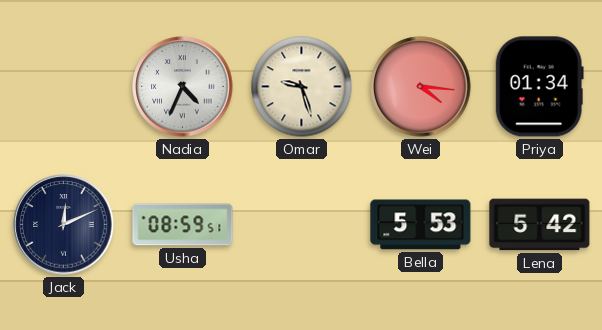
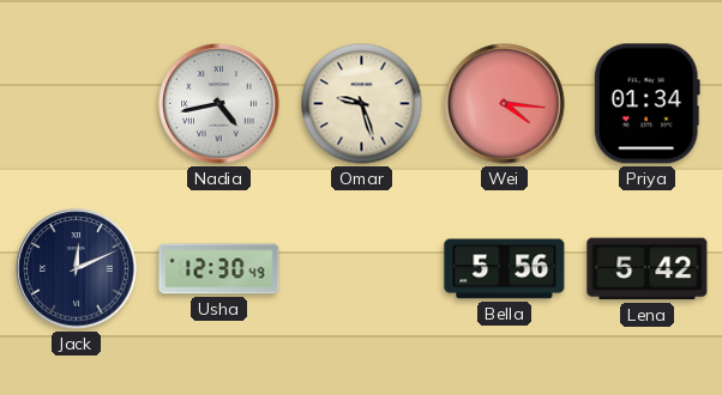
Nadia: 4:34 -> 4:43 (219, 104)
Usha: 08:59 -> 12:30 (219, 269)
Bella: 5:53 -> 5:56 (505, 269)
